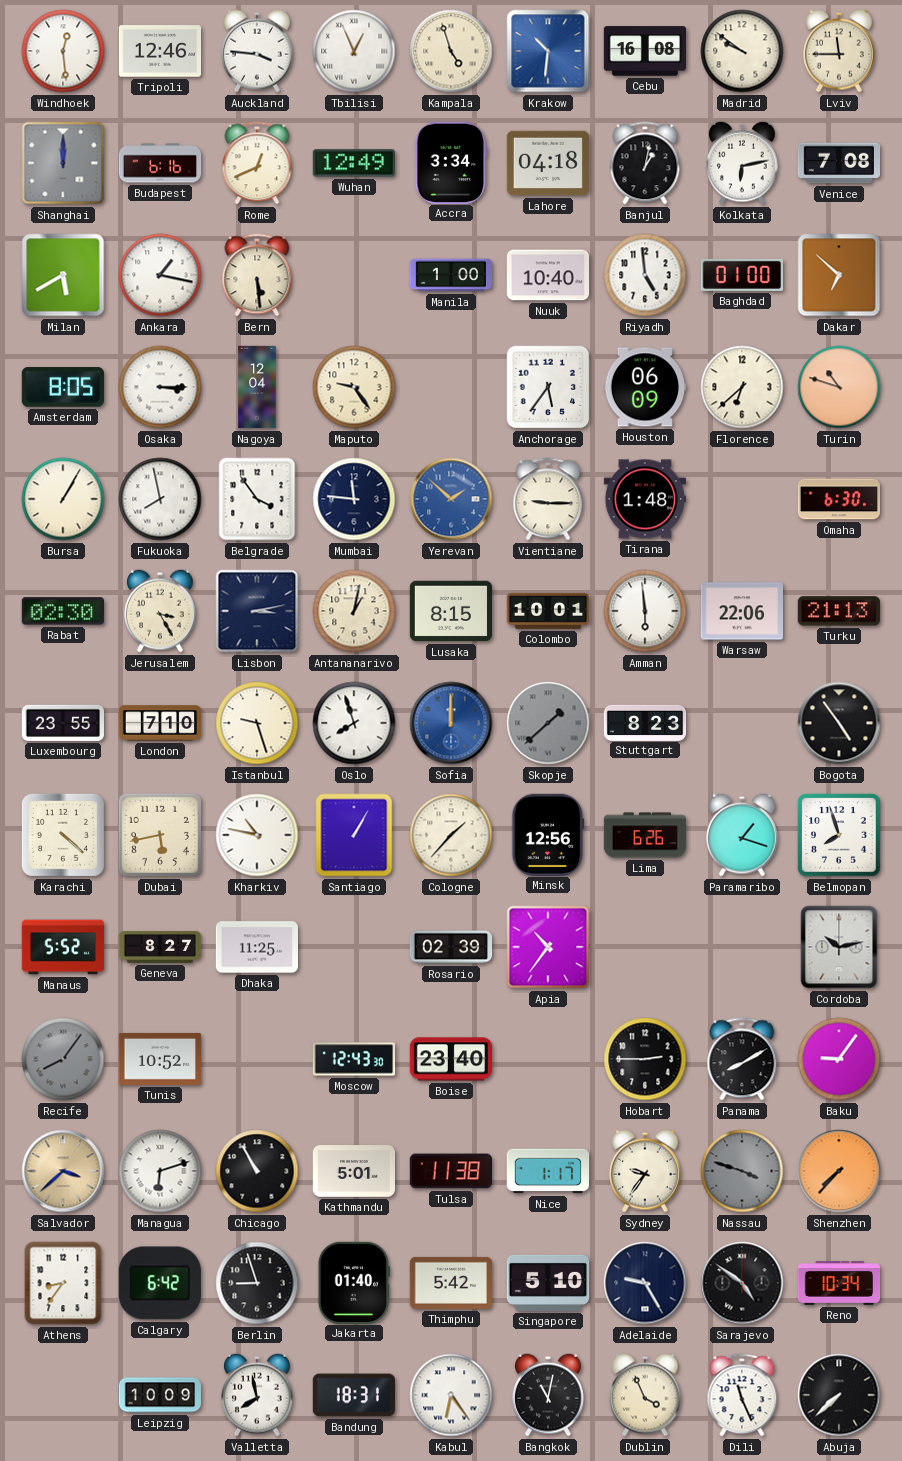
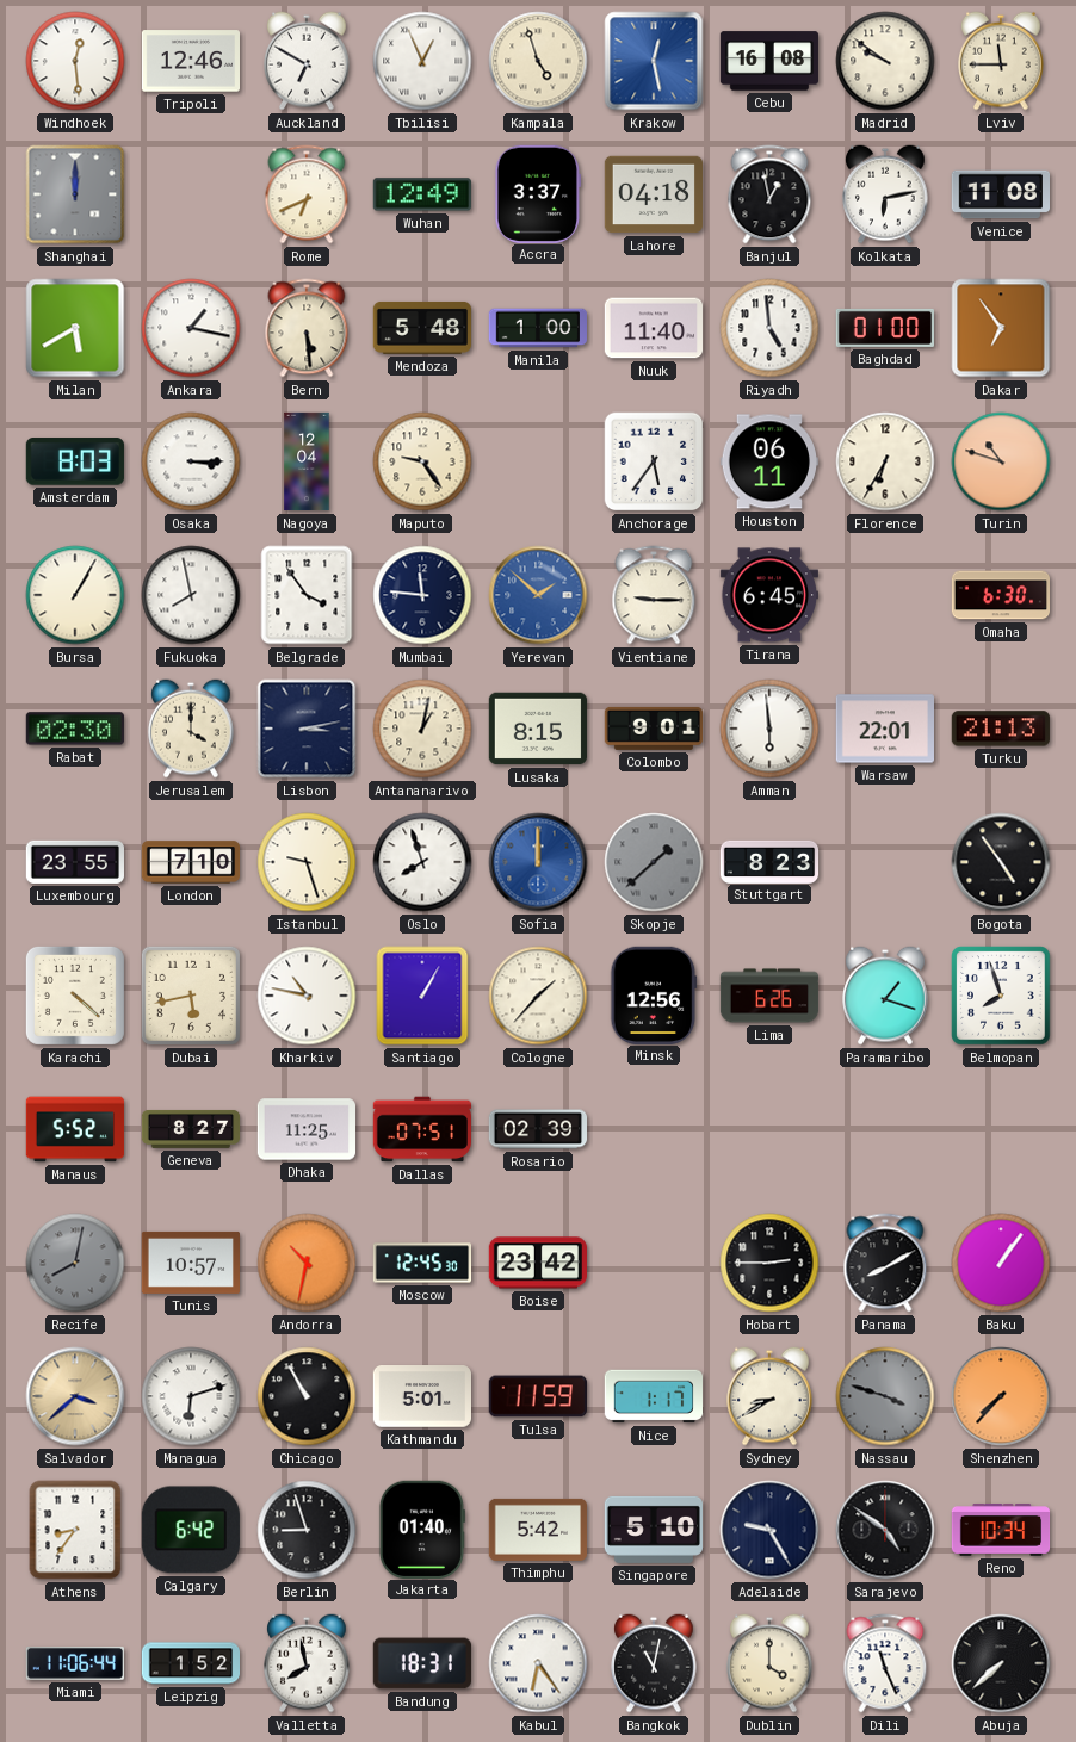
Auckland: 3:46 -> 6:50 (307, 61)
Krakow: 10:31 -> 12:28 (654, 61)
Budapest: 6:16 -> none (160, 163)
Rome: 12:41 -> 6:41 (307, 194)
Accra: 3:34 -> 3:37 (538, 193)
Banjul: 1:02 -> 12:58 (769, 194)
Venice: 7:08 -> 11:08 (1000, 194)
Mendoza: none -> 5:48 (422, 328)
Nuuk: 10:40 -> 11:40 (653, 328)
Dakar: 6:52 -> 6:54 (1001, 328)
Amsterdam: 8:05 -> 8:03 (75, 461)
Houston: 06:09 -> 06:11 (768, 461)
Florence: 6:38 -> 6:35 (885, 461)
Tirana: 1:48 -> 6:45 (768, 595)
Jerusalem: 3:25 -> 4:00 (191, 729)
Colombo: 10:01 -> 9:01 (653, 729)
Warsaw: 22:06 -> 22:01 (884, 729)
Dallas: none -> 07:51 (421, 1129)
Apia: 10:36 -> none (548, 947)
Cordoba: 10:13 -> none (839, 947)
Recife: 8:06 -> 8:02 (75, 1263)
Tunis: 10:52 -> 10:57 (190, 1263)
Andorra: none -> 10:32 (307, 1263)
Moscow: 12:43 -> 12:45 (422, 1263)
Boise: 23:40 -> 23:42 (538, 1263)
Baku: 9:06 -> 1:06 (1001, 1263)
Tulsa: 11:38 -> 11:59 (537, 1396)
Sydney: 9:36 -> 8:40 (769, 1396)
Miami: none -> 11:06 (74, 1664)
Leipzig: 10:09 -> 1:52 (191, 1663)
Dublin: 3:56 -> 4:00 (769, 1663)
